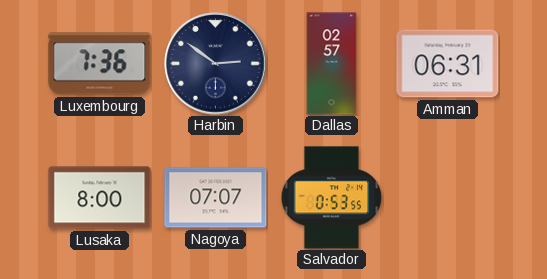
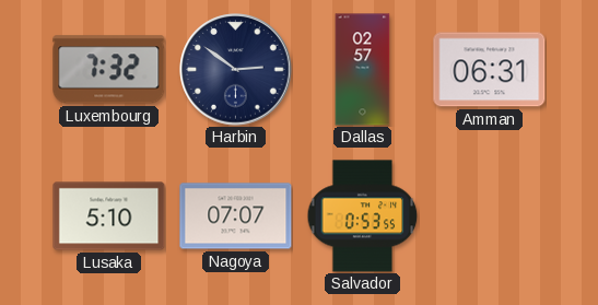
Luxembourg: 7:36 -> 7:32 (109, 70)
Lusaka: 8:00 -> 5:10 (109, 216)
